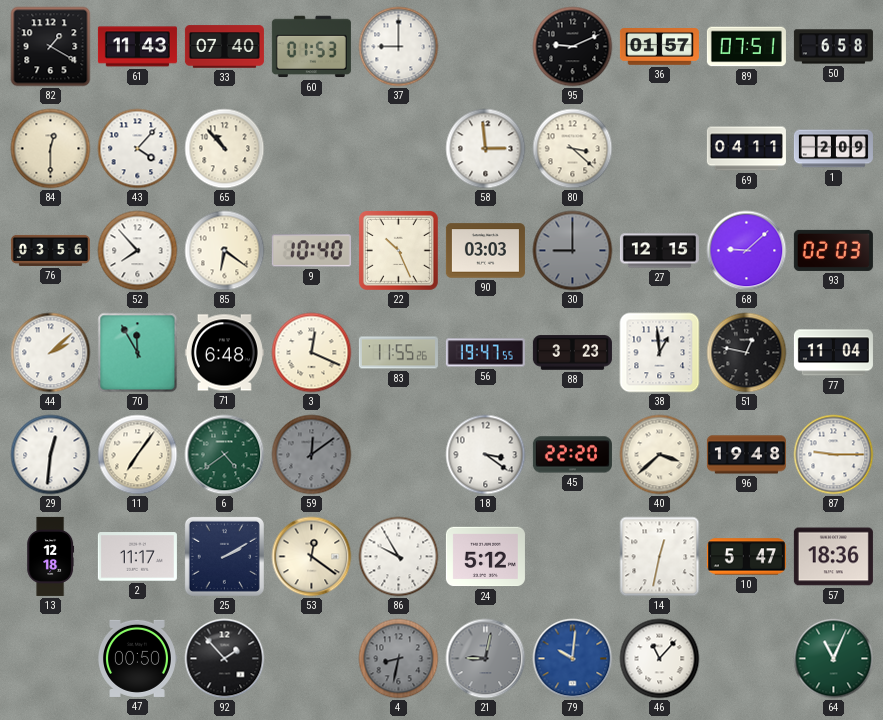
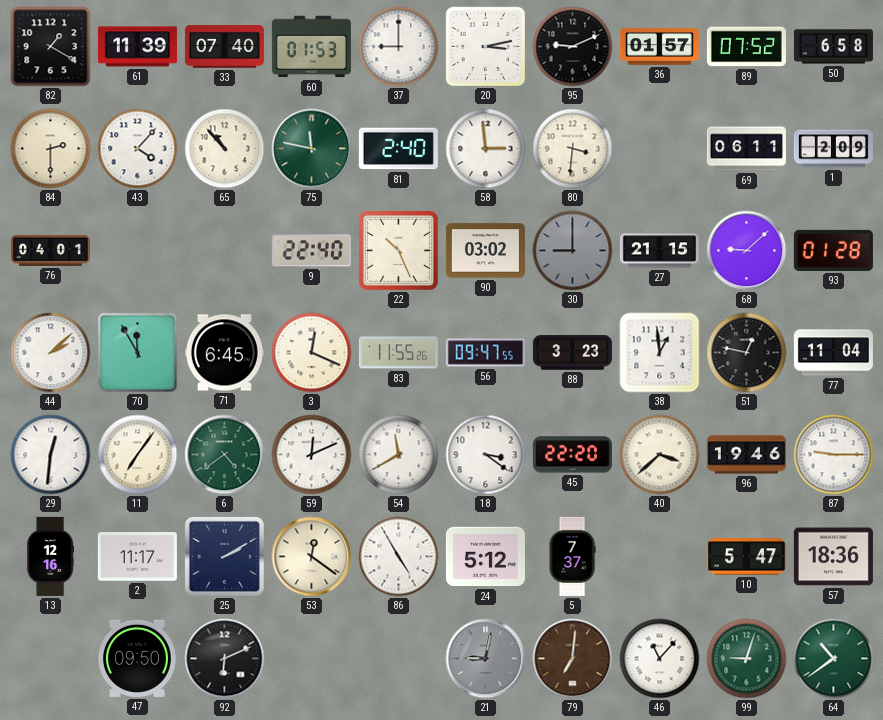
61: 11:43 -> 11:39 (137, 47)
20: none -> 3:13 (486, 47)
89: 07:51 -> 07:52 (746, 47)
84: 12:30 -> 2:30 (51, 149)
75: none -> 11:47 (312, 149)
81: none -> 2:40 (398, 149)
80: 3:22 -> 3:31 (573, 149)
69: 04:11 -> 06:11 (746, 149)
76: 03:56 -> 04:01 (50, 250)
52: 7:53 -> none (138, 251)
85: 6:21 -> none (225, 251)
9: 10:40 -> 22:40 (311, 251)
90: 03:03 -> 03:02 (485, 251)
27: 12:15 -> 21:15 (659, 251)
93: 02:03 -> 01:28 (833, 250)
71: 6:48 -> 6:45 (224, 353)
56: 19:47 -> 09:47 (485, 353)
59: 12:09 -> 12:11 (312, 455)
59 dial: grey -> white (312, 455)
54: none -> 11:40 (399, 455)
96: 19:48 -> 19:46 (746, 455)
13: 12:18 -> 12:16 (51, 556)
86: 9:55 -> 4:55 (399, 557)
5: none -> 7:37 (572, 556)
14: 12:32 -> none (660, 557)
47: 00:50 -> 09:50 (138, 658)
92: 1:53 -> 6:11 (225, 659)
4: 8:32 -> none (399, 659)
79: 10:01 -> 7:01 (573, 659)
79 dial: blue -> brown (573, 659)
99: none -> 9:03 (747, 659)
64: 11:04 -> 10:39 (834, 659)
